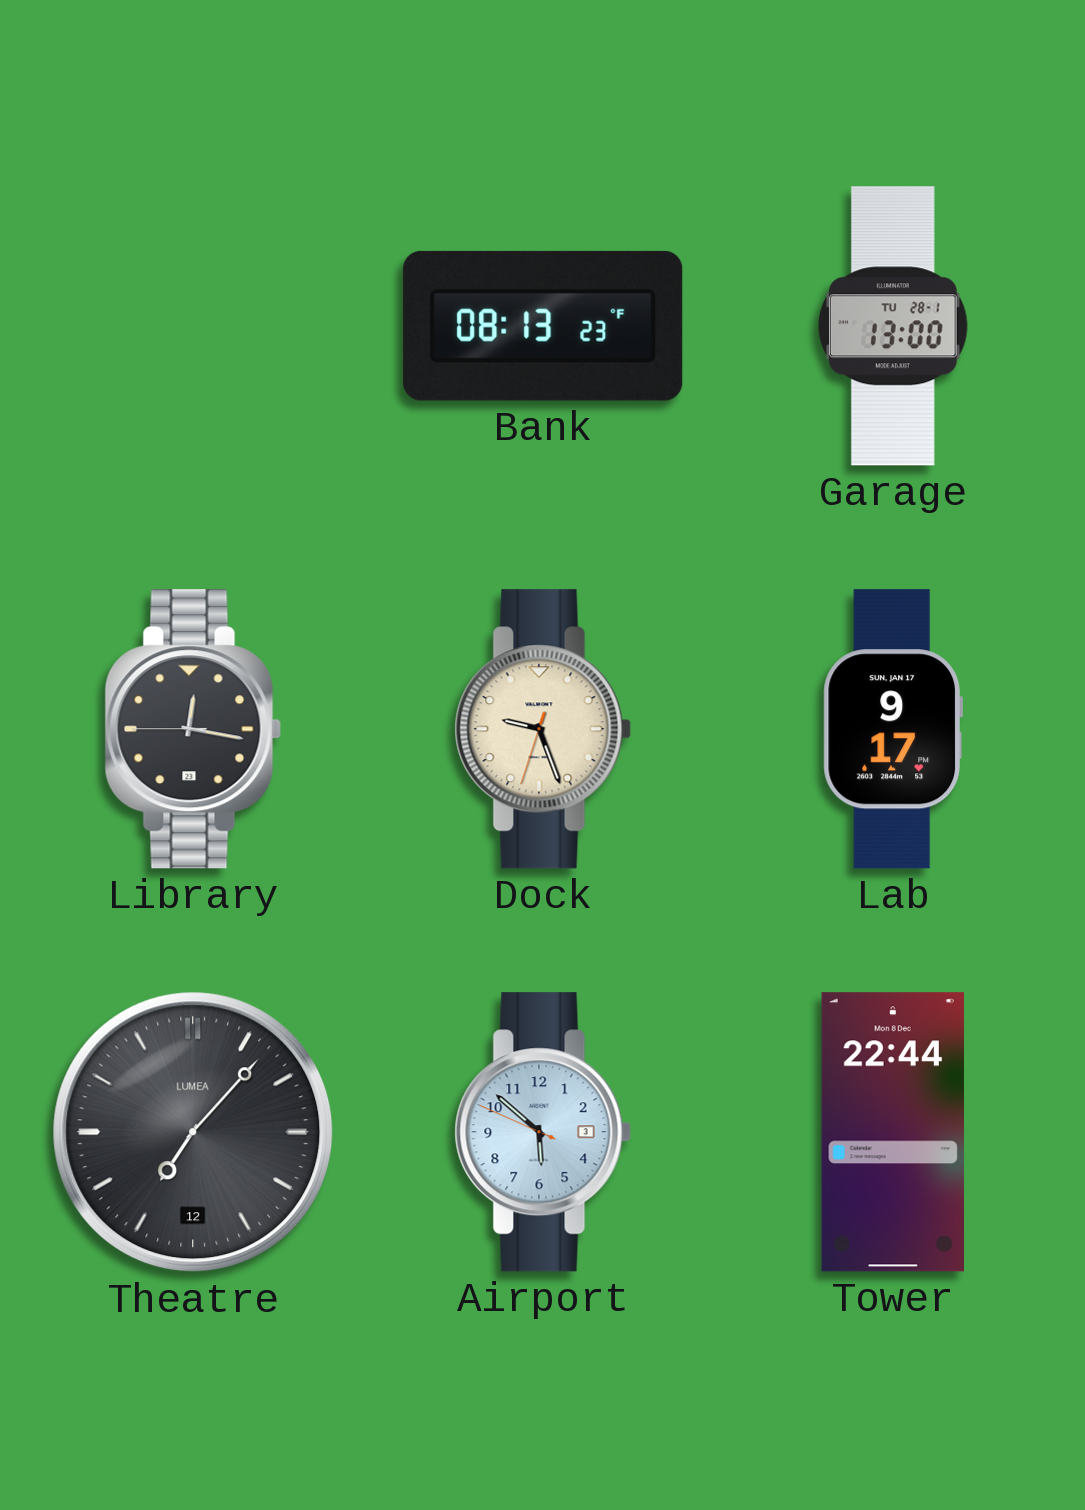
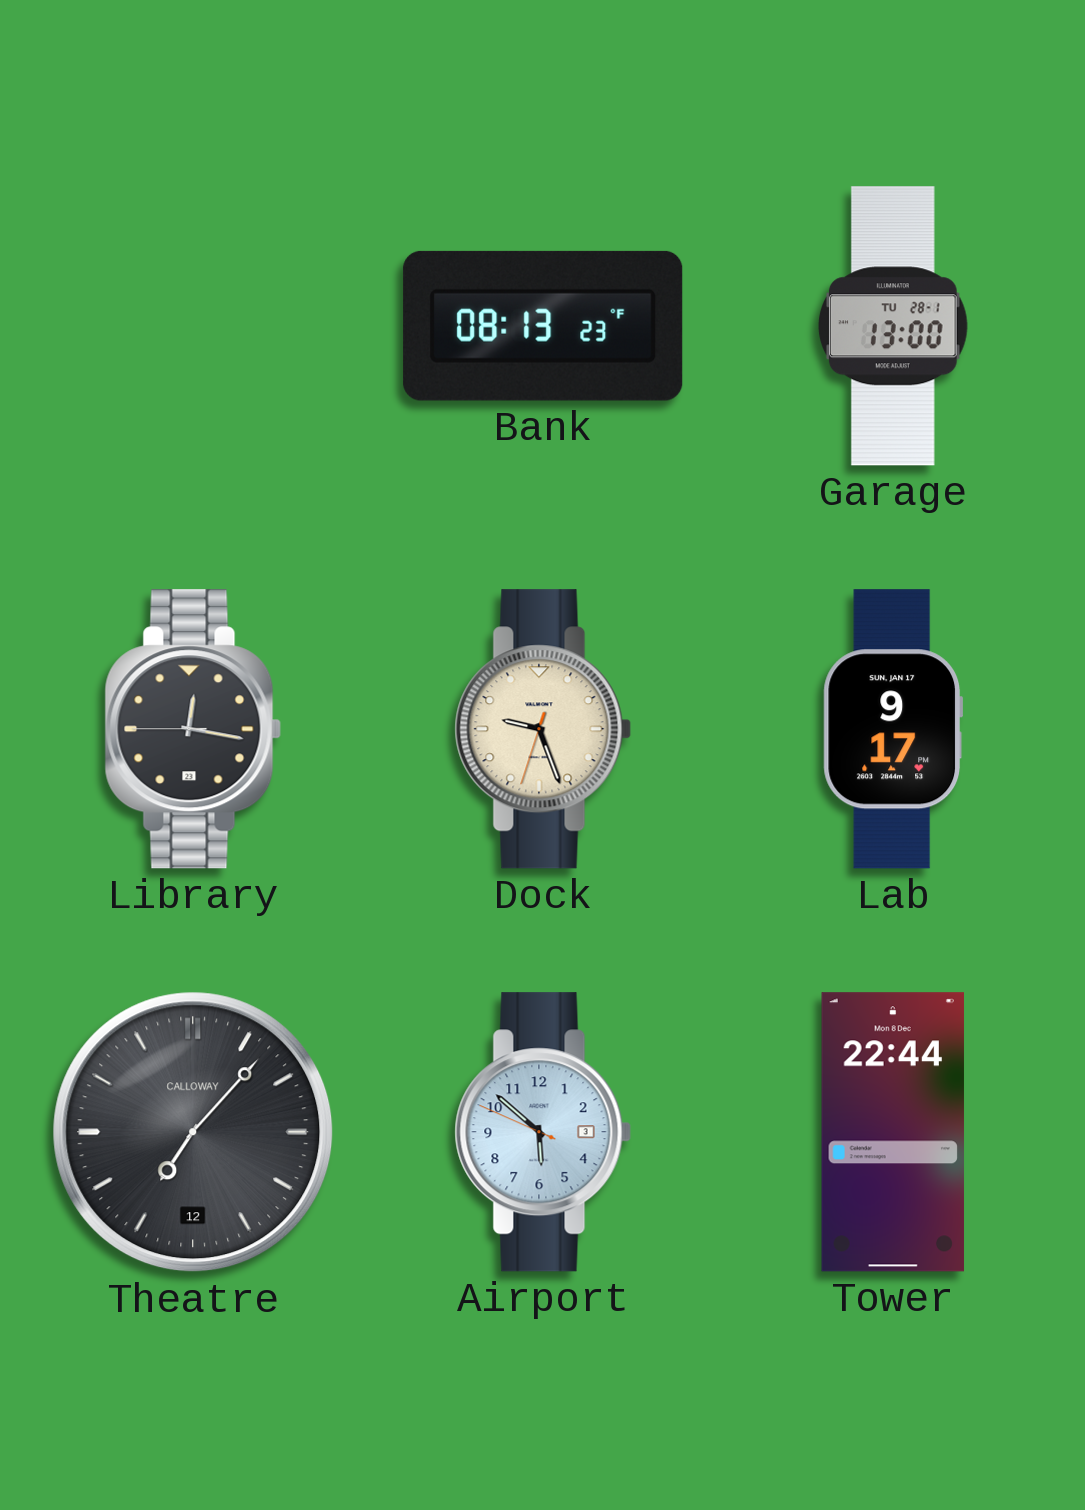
Theatre brand: LUMEA -> CALLOWAY (193, 1132)
